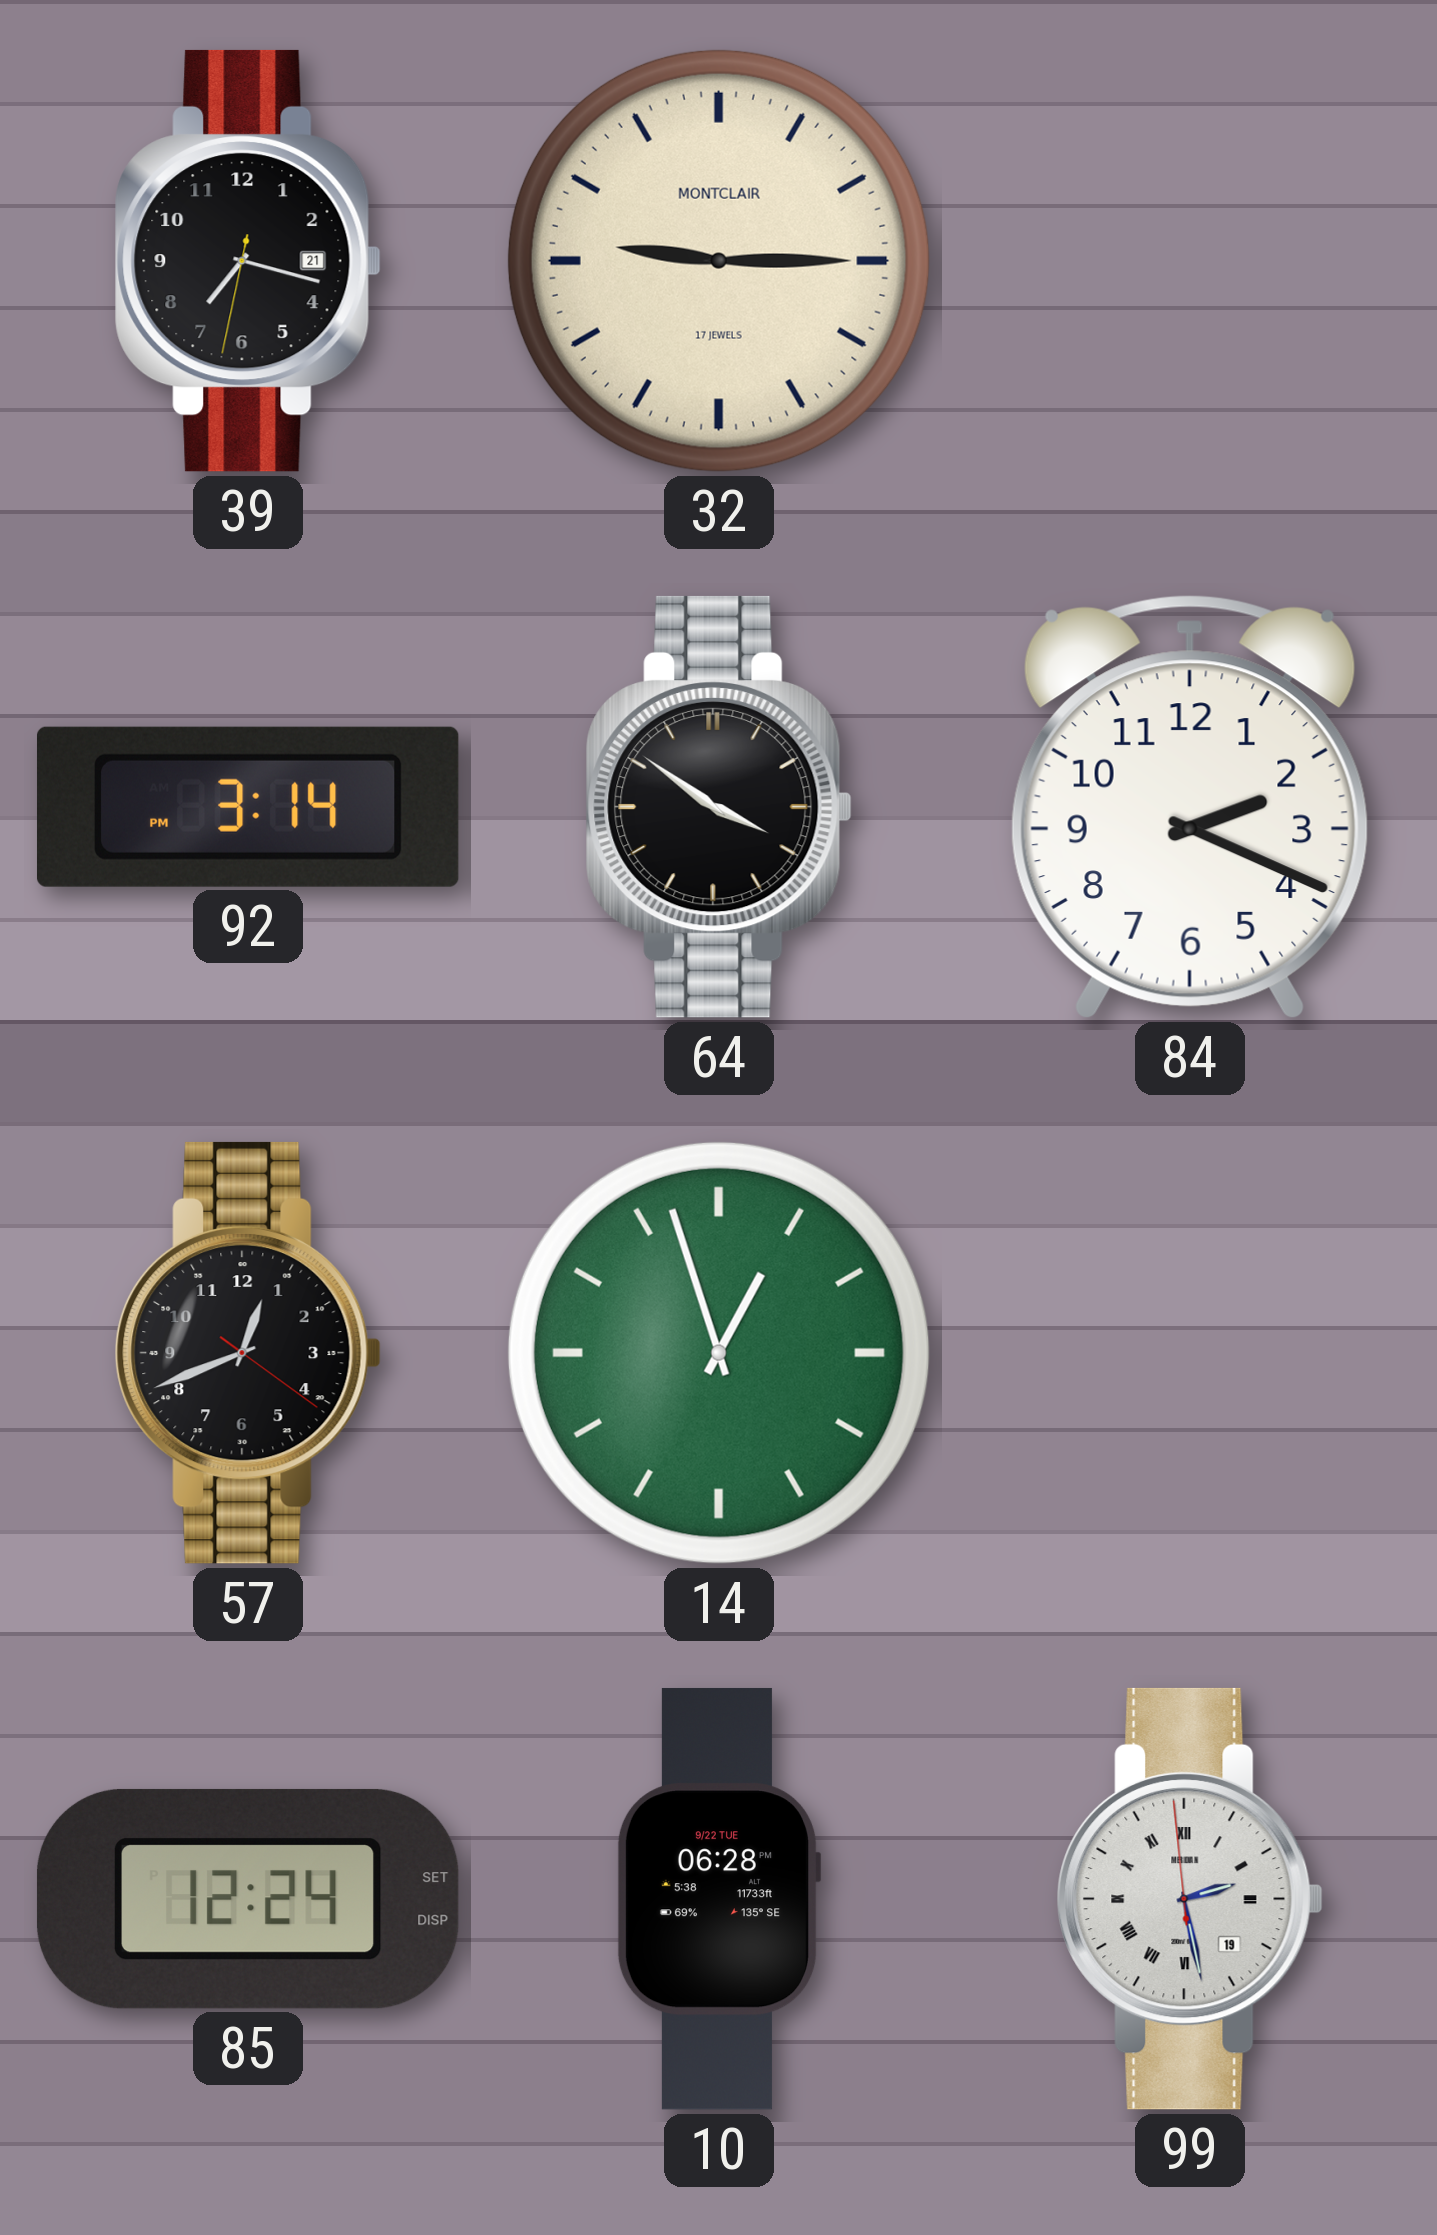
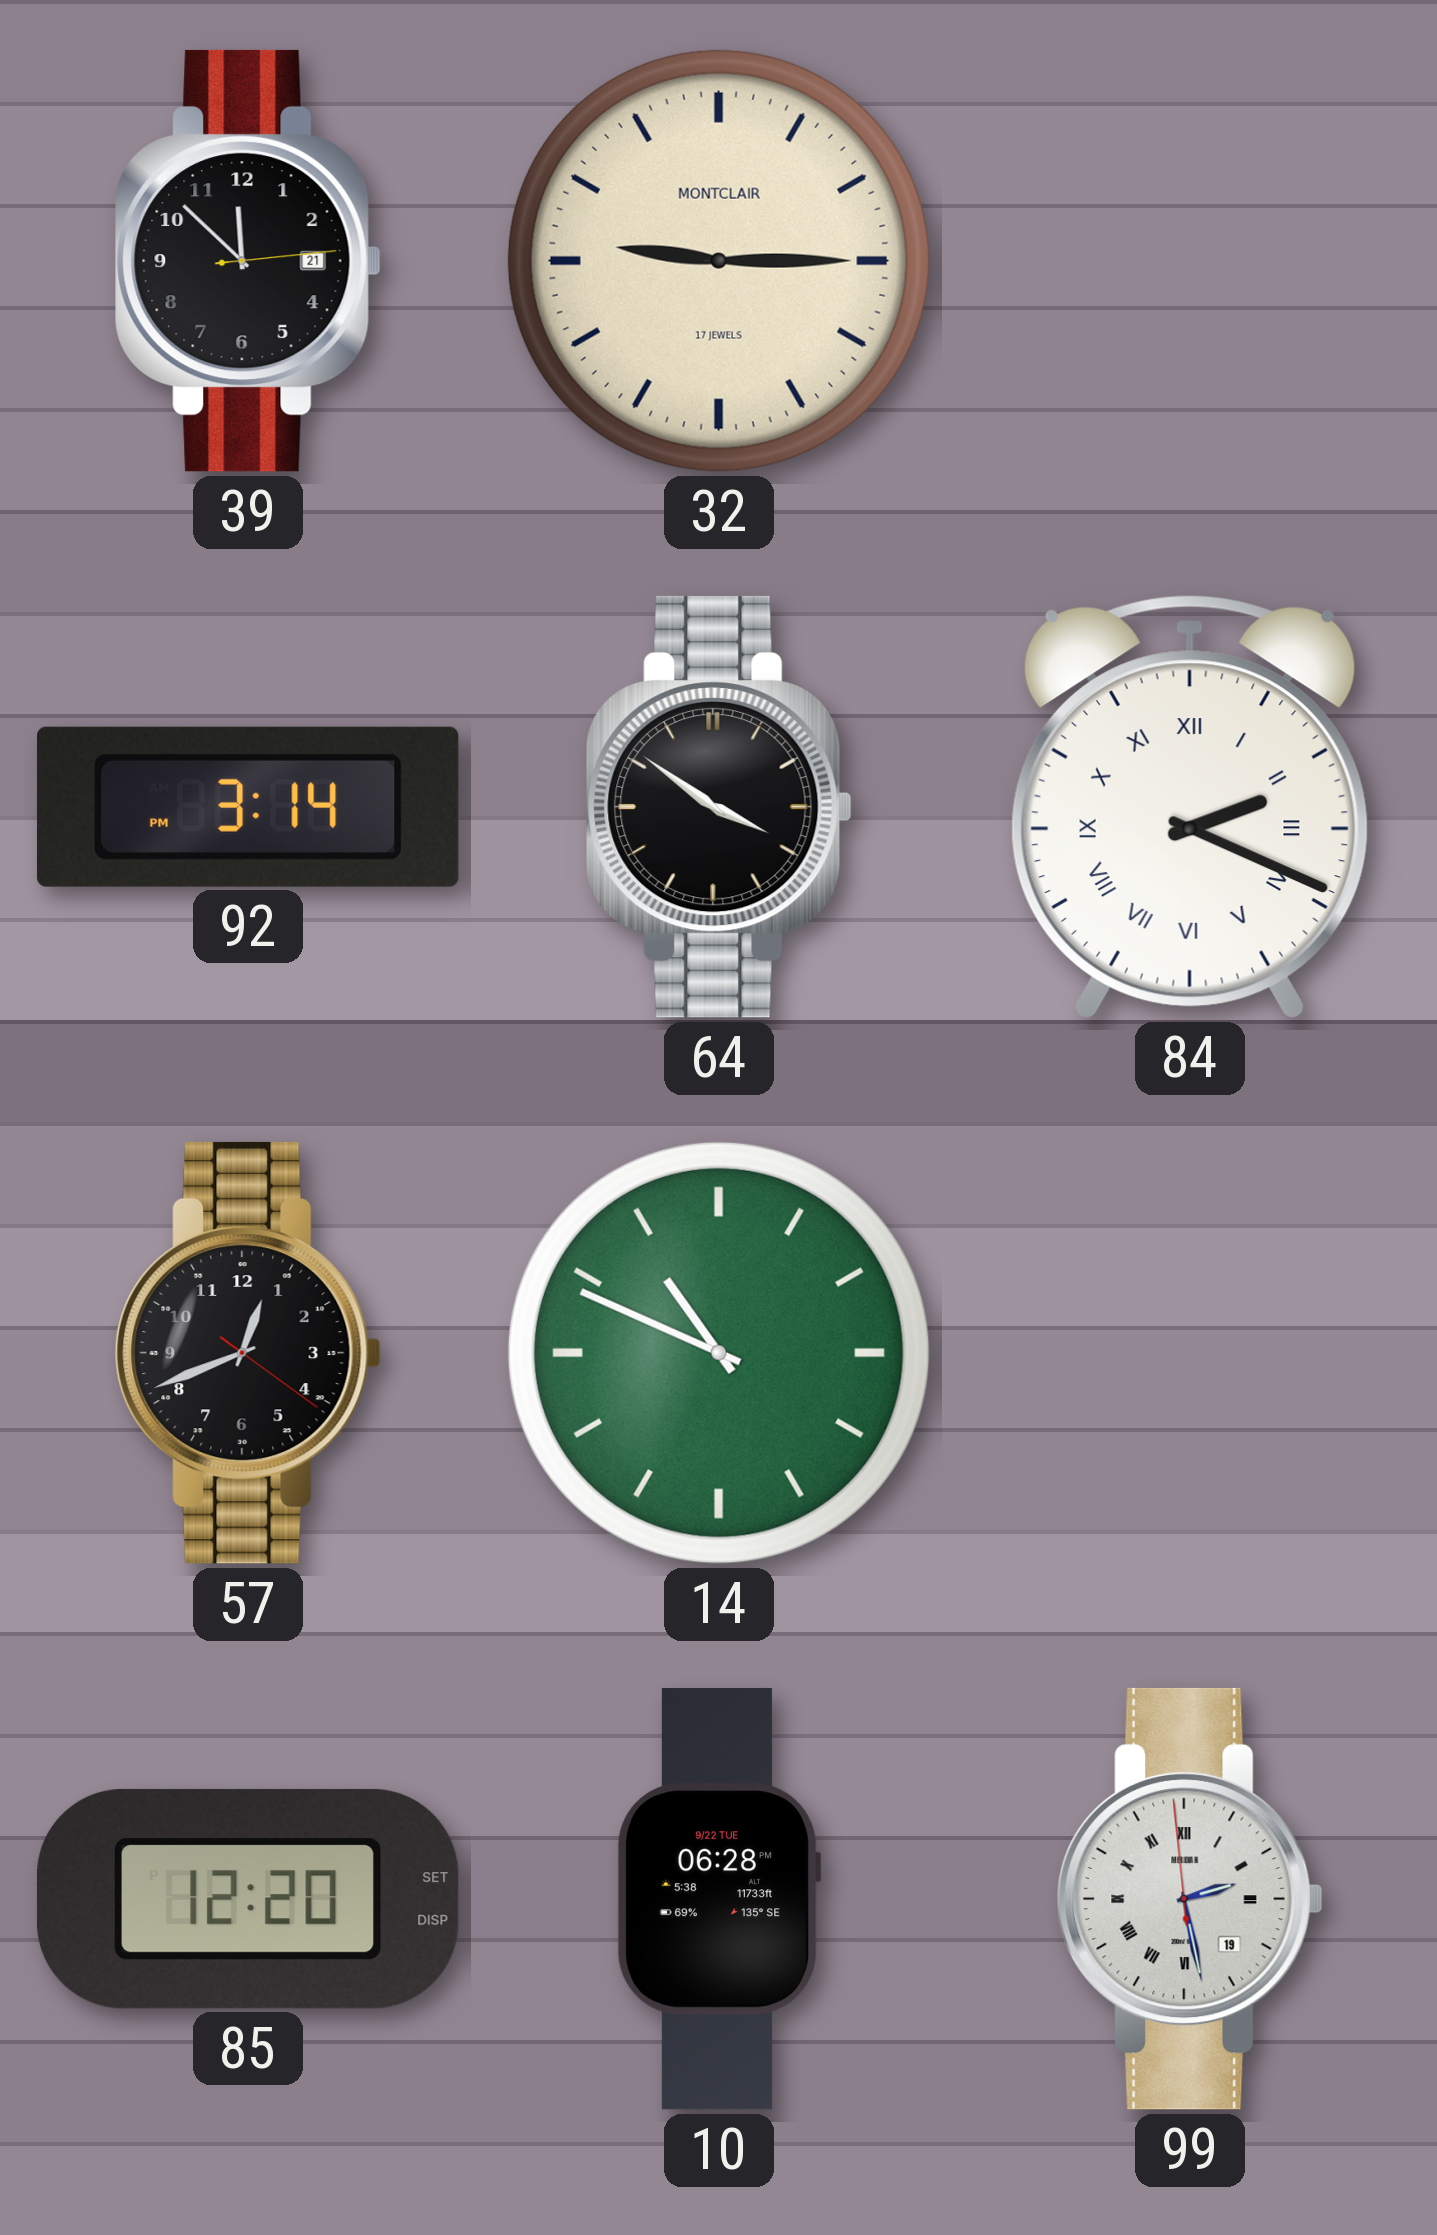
39: 7:17 -> 11:52 (248, 261)
84 numerals: Arabic -> Roman (1190, 807)
14: 12:57 -> 10:49 (719, 1353)
85: 12:24 -> 12:20 (248, 1899)
